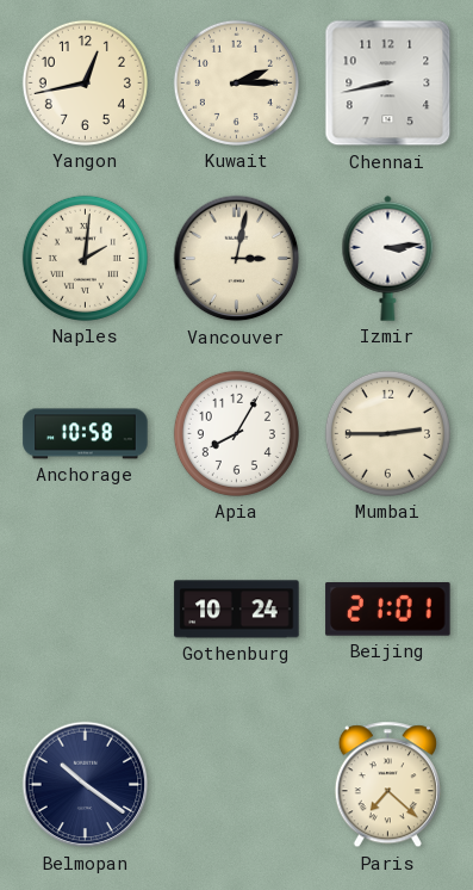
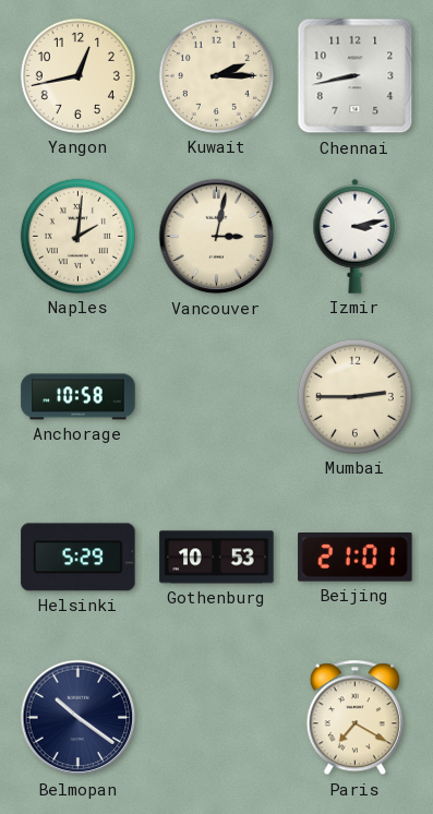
Izmir: 3:14 -> 3:13 (356, 236)
Apia: 8:05 -> none (236, 433)
Helsinki: none -> 5:29 (79, 558)
Gothenburg: 10:24 -> 10:53 (217, 558)
Paris: 7:22 -> 7:20 (354, 718)
